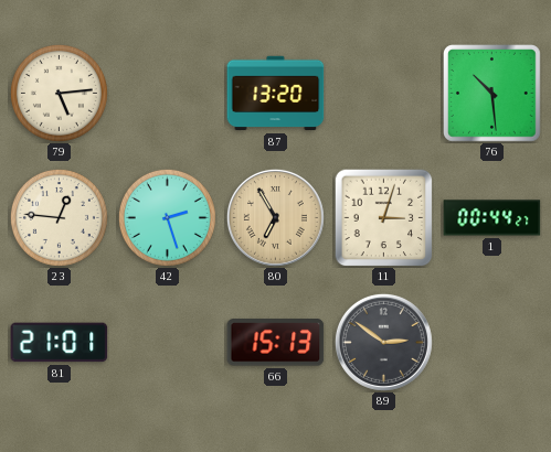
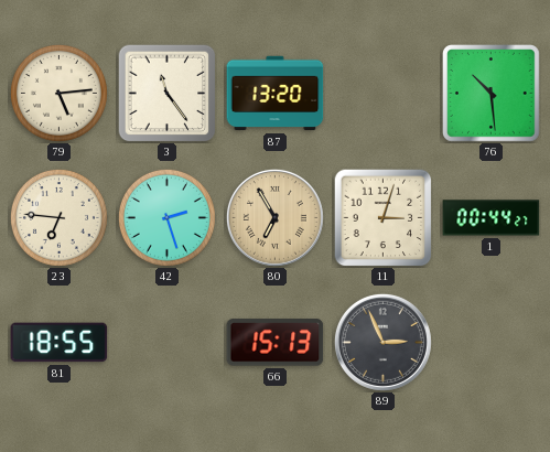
3: none -> 11:24 (166, 93)
23: 12:46 -> 6:46 (58, 217)
81: 21:01 -> 18:55 (60, 343)
89: 2:51 -> 2:56 (382, 342)
